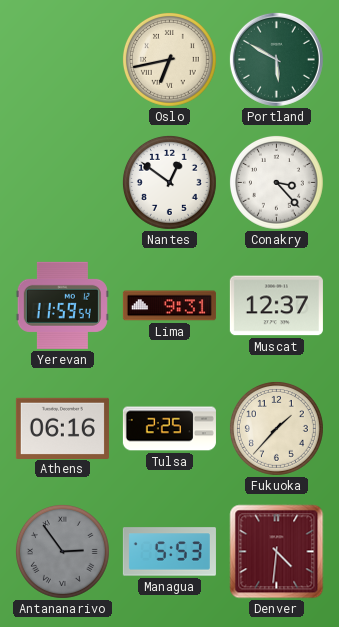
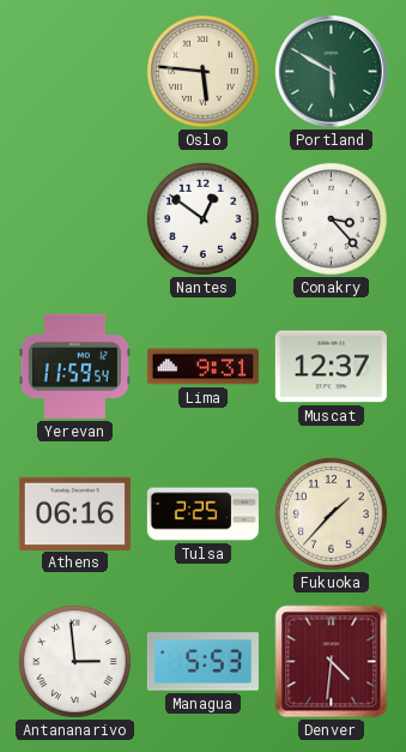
Oslo: 6:43 -> 5:46 (202, 71)
Antananarivo: 2:54 -> 2:59 (74, 661)
Antananarivo dial: grey -> white (74, 661)
